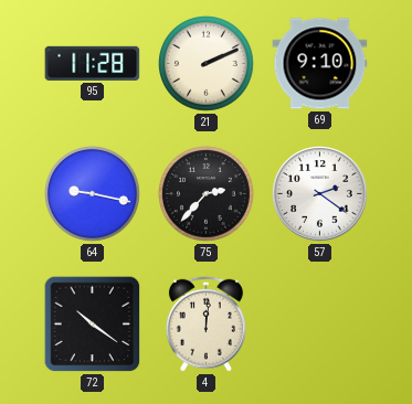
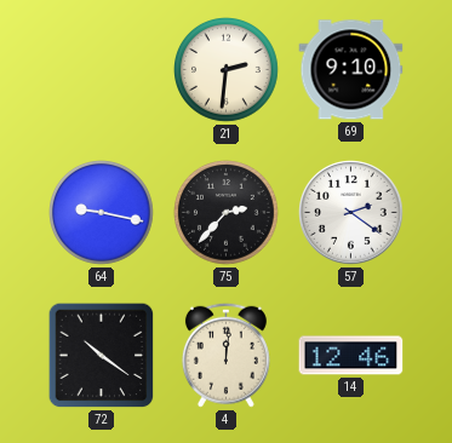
95: 11:28 -> none (93, 63)
21: 2:11 -> 2:31 (227, 70)
14: none -> 12:46 (351, 356)
